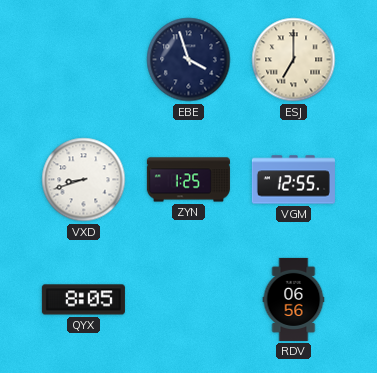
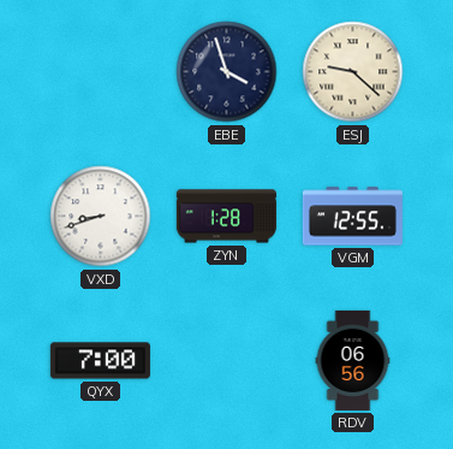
ESJ: 7:00 -> 9:22 (353, 72)
ZYN: 1:25 -> 1:28 (226, 217)
QYX: 8:05 -> 7:00 (100, 361)
